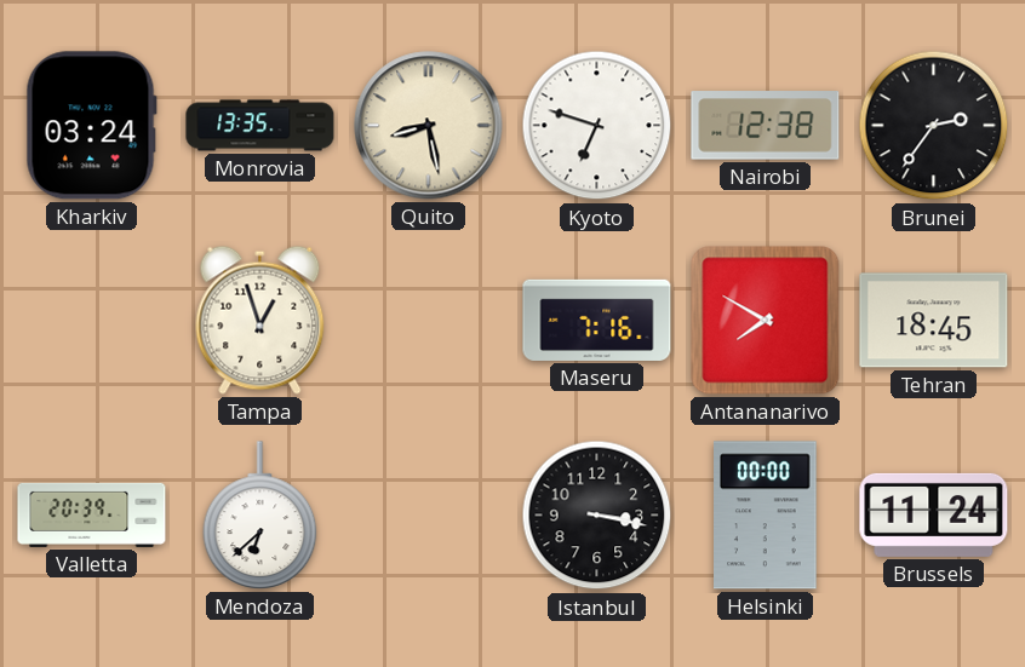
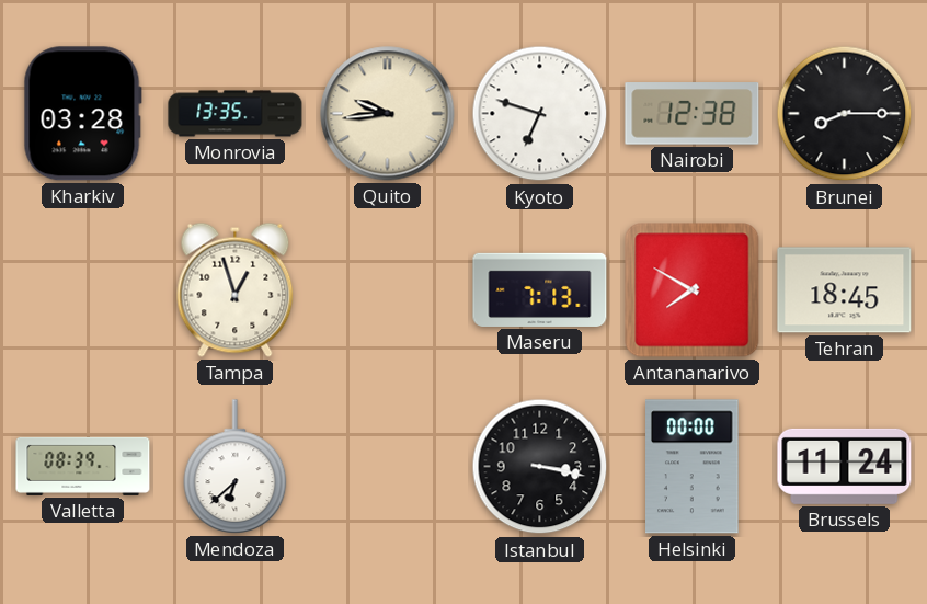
Kharkiv: 03:24 -> 03:28 (82, 114)
Quito: 8:28 -> 9:44 (388, 114)
Brunei: 2:36 -> 8:15 (845, 114)
Maseru: 7:16 -> 7:13 (540, 289)
Valletta: 20:39 -> 08:39 (83, 466)
